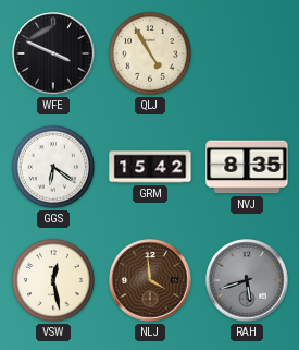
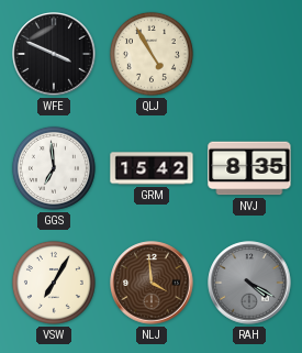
GGS: 6:21 -> 6:59 (54, 168)
VSW: 12:28 -> 7:05 (54, 283)
RAH: 5:42 -> 4:20 (249, 283)
